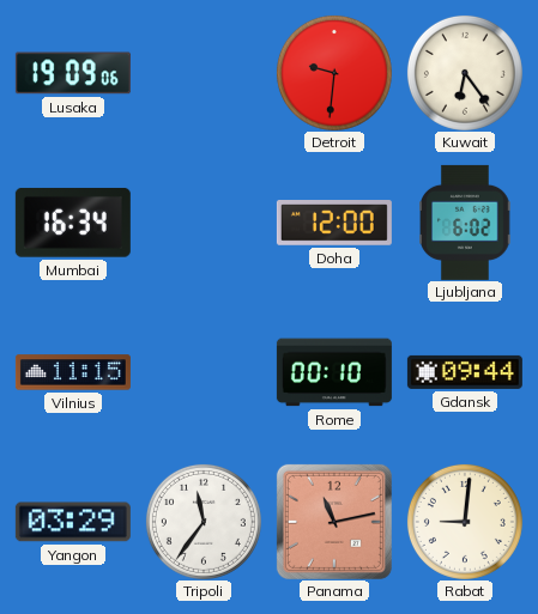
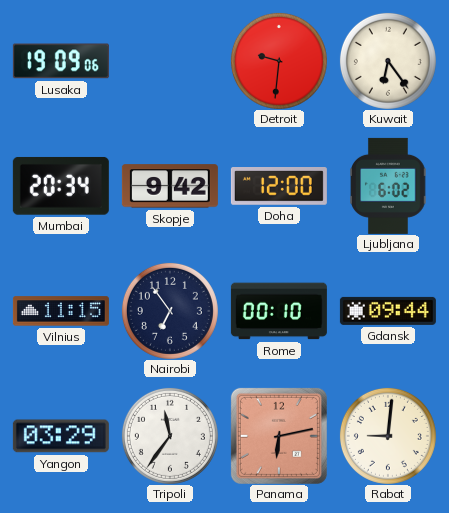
Mumbai: 16:34 -> 20:34 (61, 186)
Skopje: none -> 9:42 (170, 186)
Nairobi: none -> 6:54 (170, 311)
Panama: 11:13 -> 6:13 (279, 436)
